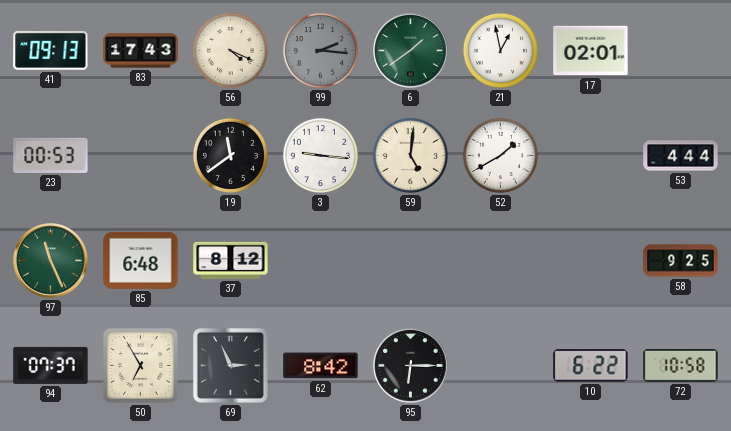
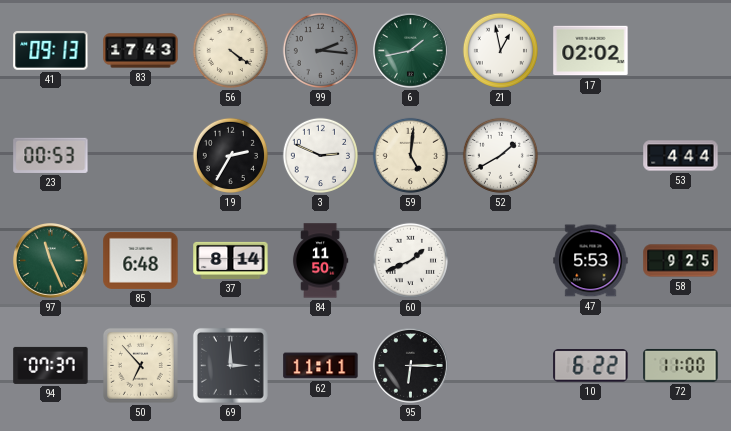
56: 4:19 -> 4:21 (230, 50)
6: 1:39 -> 1:43 (411, 51)
17: 02:01 -> 02:02 (591, 51)
19: 11:39 -> 2:35 (230, 155)
3: 9:16 -> 2:49 (320, 155)
37: 8:12 -> 8:14 (231, 260)
84: none -> 11:50 (320, 261)
60: none -> 1:41 (410, 260)
47: none -> 5:53 (591, 261)
50: 6:55 -> 6:53 (140, 365)
69: 2:56 -> 3:00 (230, 365)
62: 8:42 -> 11:11 (321, 366)
72: 10:58 -> 11:00 (681, 365)
